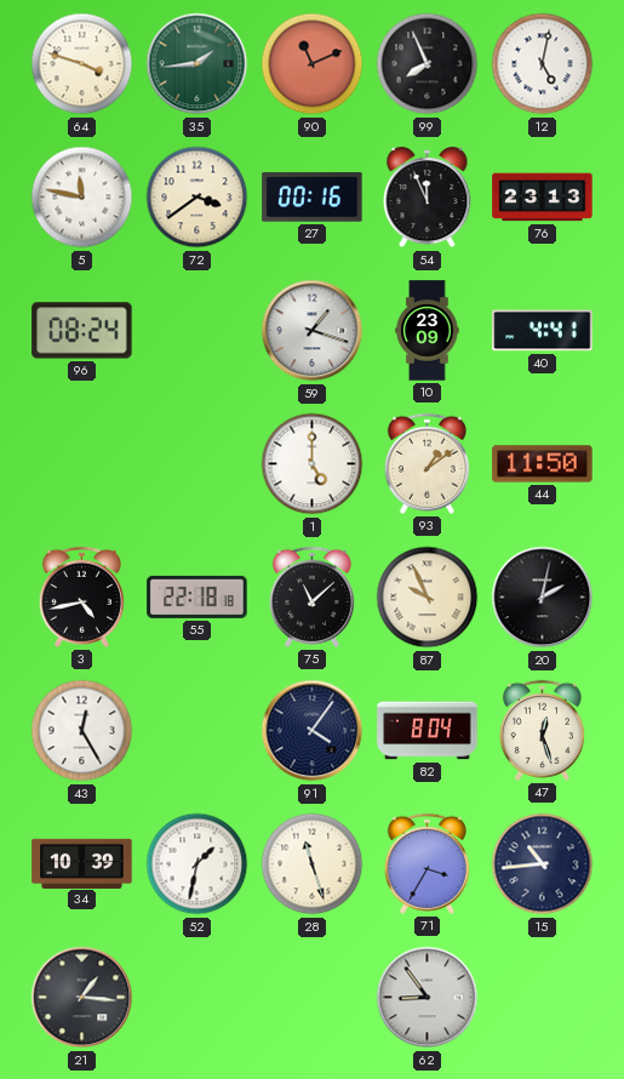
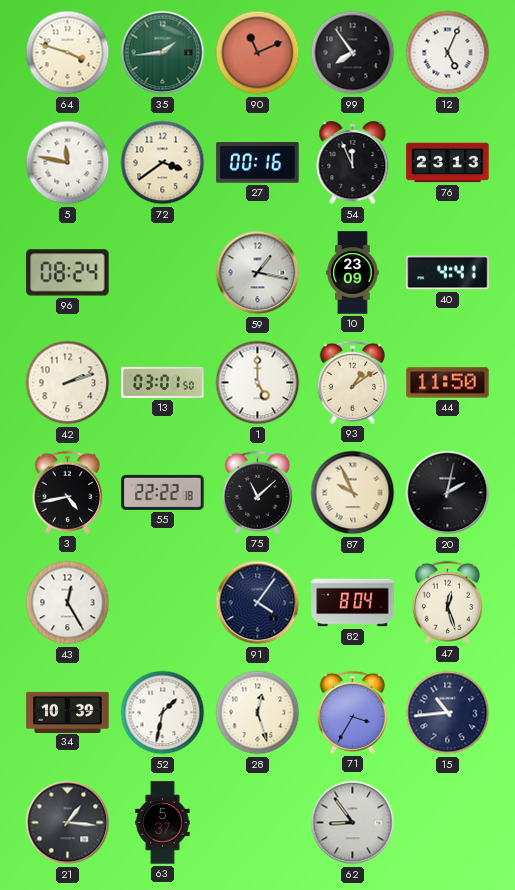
99: 7:56 -> 7:54 (353, 53)
12: 5:02 -> 5:04 (448, 53)
59: 1:18 -> 1:17 (258, 273)
42: none -> 2:12 (68, 383)
13: none -> 03:01 (163, 382)
55: 22:18 -> 22:22 (163, 492)
28: 11:27 -> 12:27 (258, 713)
63: none -> 5:37 (163, 823)
